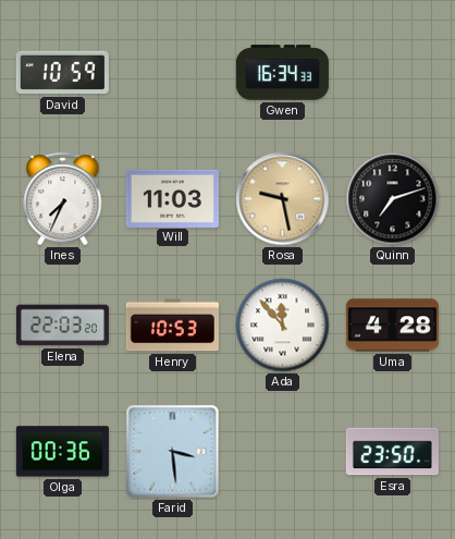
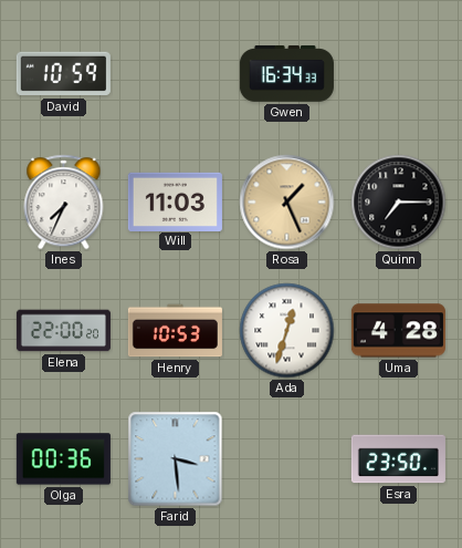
Rosa: 9:28 -> 1:26 (287, 203)
Quinn: 7:12 -> 7:15 (399, 203)
Elena: 22:03 -> 22:00 (63, 331)
Ada: 11:53 -> 12:33 (287, 331)
